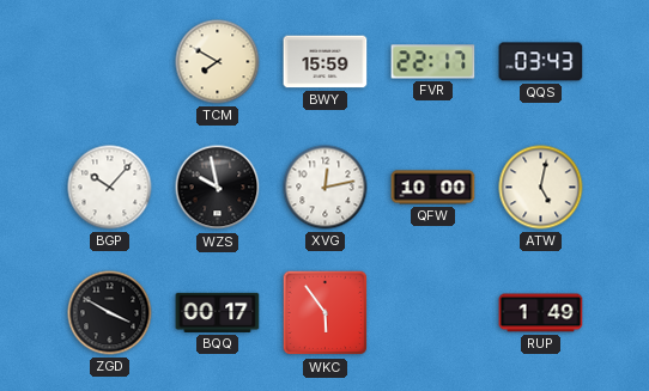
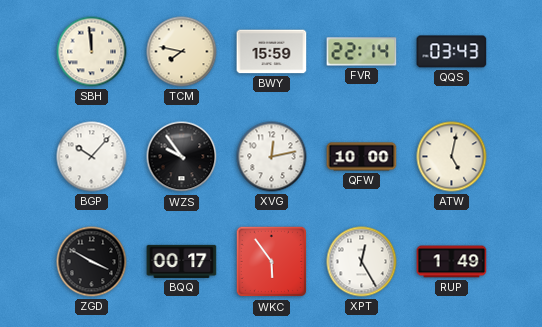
SBH: none -> 11:59 (92, 52)
TCM: 7:50 -> 7:47 (182, 52)
FVR: 22:17 -> 22:14 (362, 52)
WZS: 9:58 -> 9:54 (182, 157)
XPT: none -> 12:25 (362, 262)
